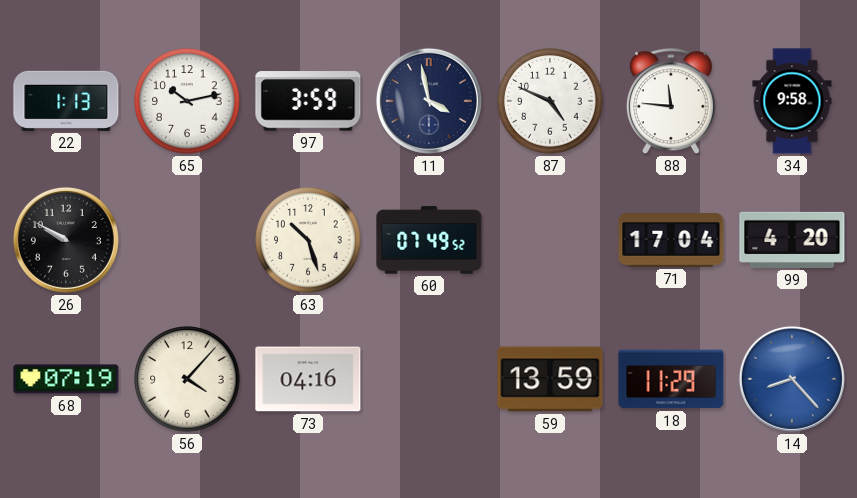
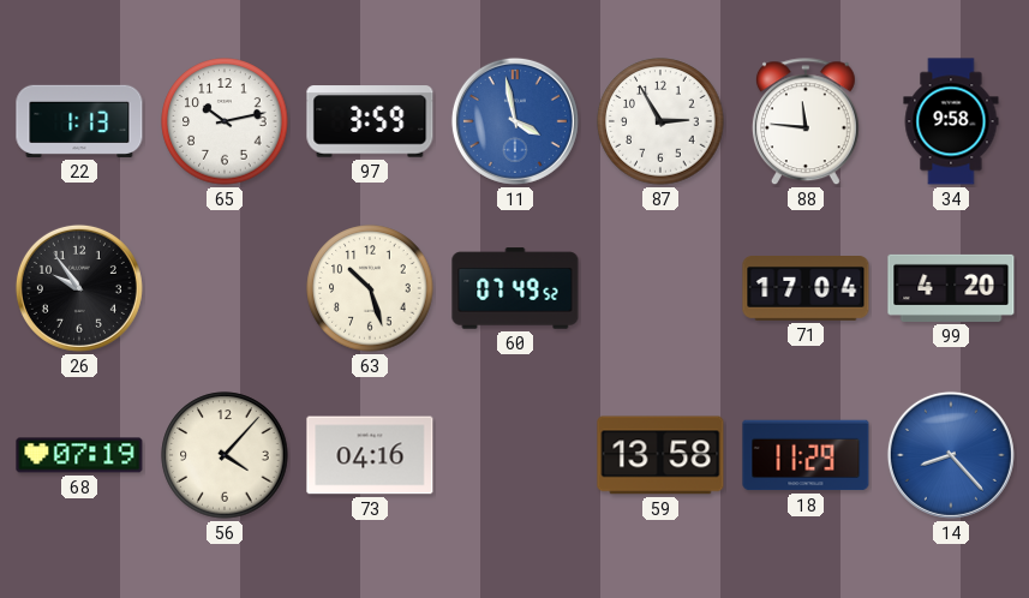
11 dial: navy -> blue (515, 121)
87: 4:49 -> 2:55 (660, 121)
26: 9:50 -> 9:54 (79, 288)
59: 13:59 -> 13:58 (660, 455)
